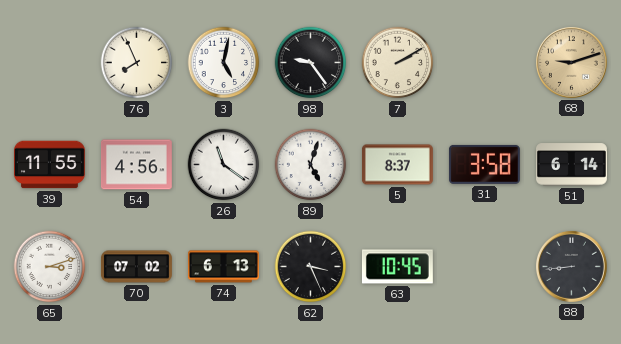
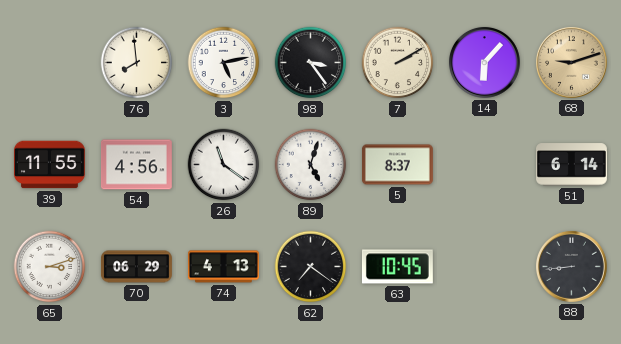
76: 7:56 -> 7:59 (137, 63)
3: 5:02 -> 5:13 (224, 63)
98: 9:24 -> 3:24 (311, 63)
14: none -> 6:07 (484, 62)
31: 3:58 -> none (484, 164)
70: 07:02 -> 06:29 (136, 267)
74: 6:13 -> 4:13 (223, 267)
62: 3:26 -> 7:21 (311, 267)
